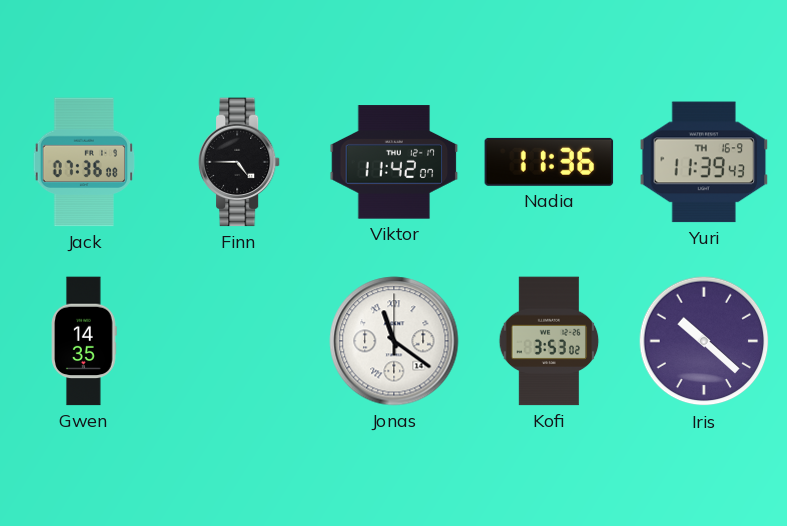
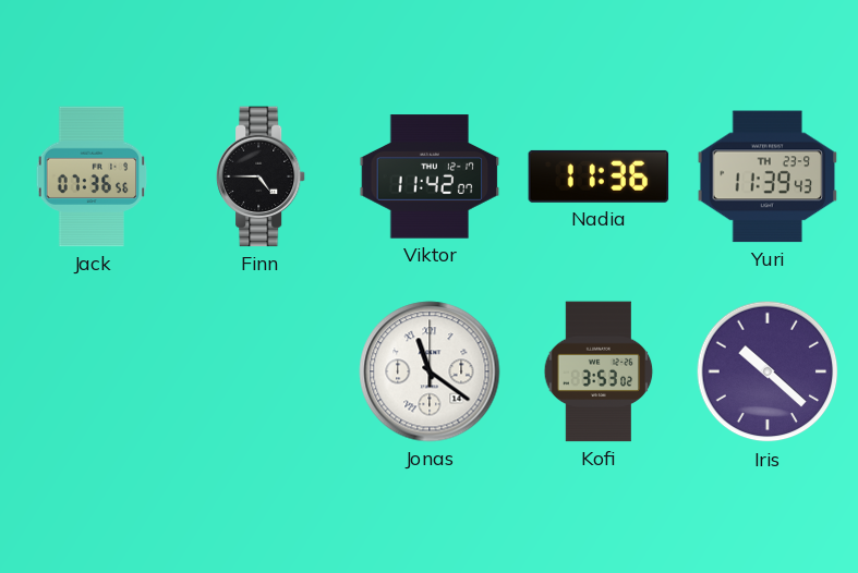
Jack: 07:36:08 -> 07:36:56 (92, 176)
Yuri date: TH 16-9 -> TH 23-9 (768, 176)
Gwen: 14:35 -> none (84, 341)
